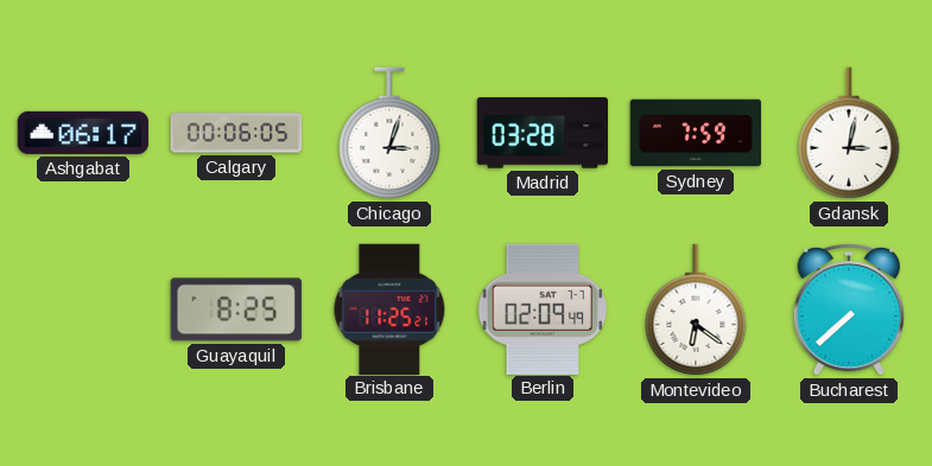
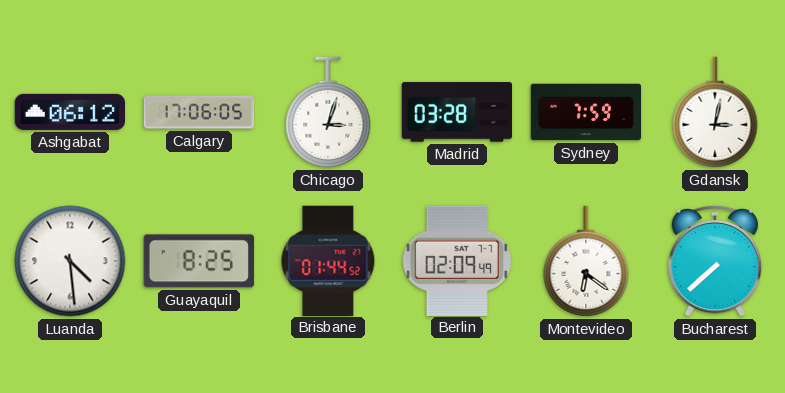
Ashgabat: 06:17 -> 06:12 (69, 112)
Calgary: 00:06 -> 17:06 (199, 112)
Luanda: none -> 4:29 (70, 261)
Brisbane: 11:25 -> 01:44 (328, 260)
